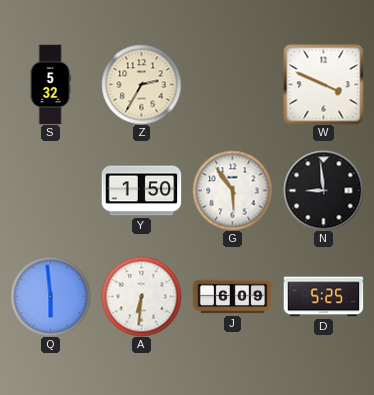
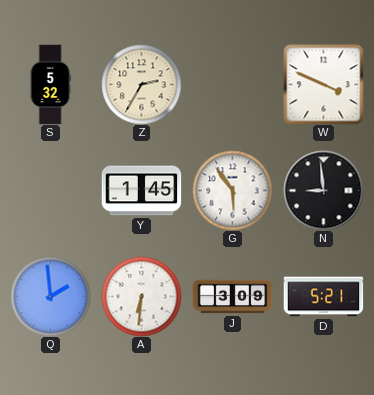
Y: 1:50 -> 1:45 (141, 191)
Q: 5:59 -> 1:59 (50, 296)
J: 6:09 -> 3:09 (232, 297)
D: 5:25 -> 5:21 (323, 297)
